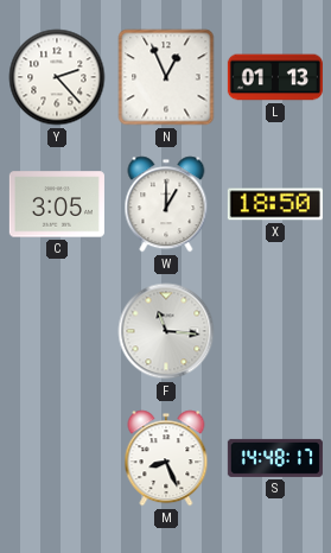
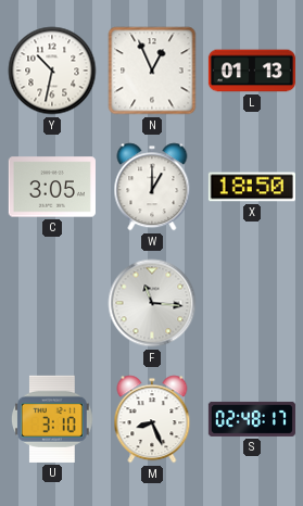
Y: 2:23 -> 10:32 (52, 71)
U: none -> 3:10 (53, 419)
S: 14:48 -> 02:48 (252, 419)
